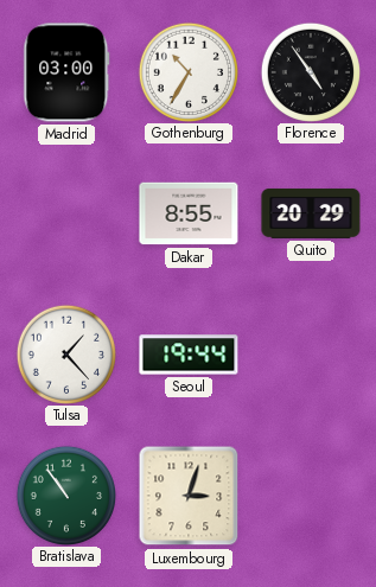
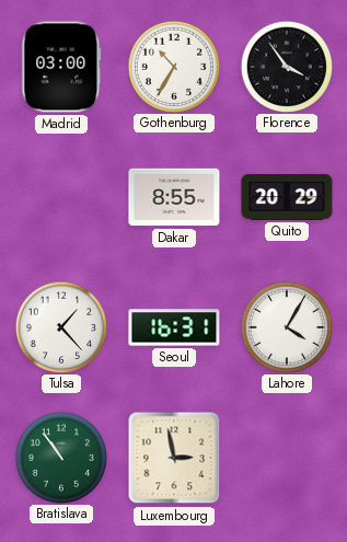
Florence: 4:54 -> 3:54 (286, 66)
Seoul: 19:44 -> 16:31 (174, 327)
Lahore: none -> 4:05 (286, 326)
Luxembourg: 3:03 -> 2:58 (174, 458)
